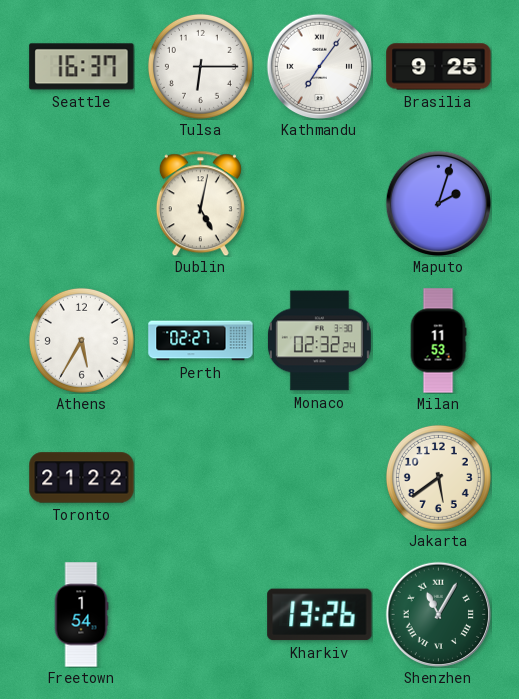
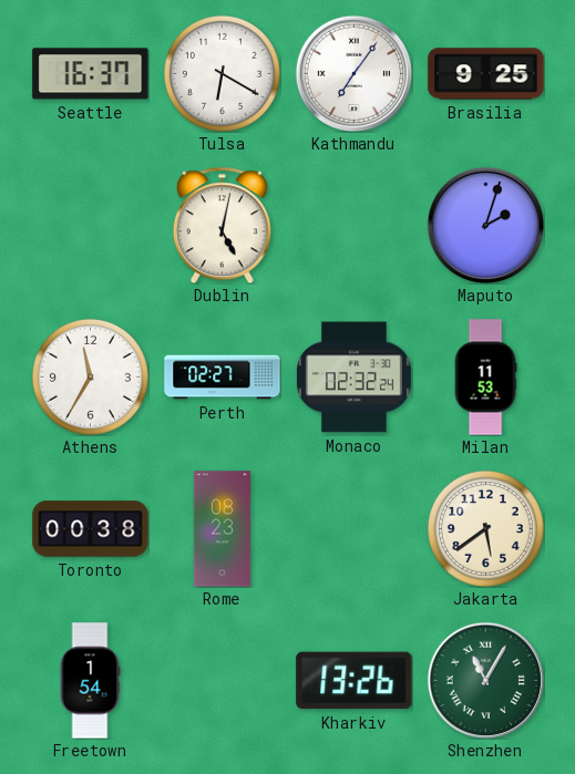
Tulsa: 6:15 -> 6:20 (222, 73)
Athens: 5:35 -> 11:35 (90, 376)
Toronto: 21:22 -> 00:38 (91, 529)
Rome: none -> 08:23 (223, 529)
